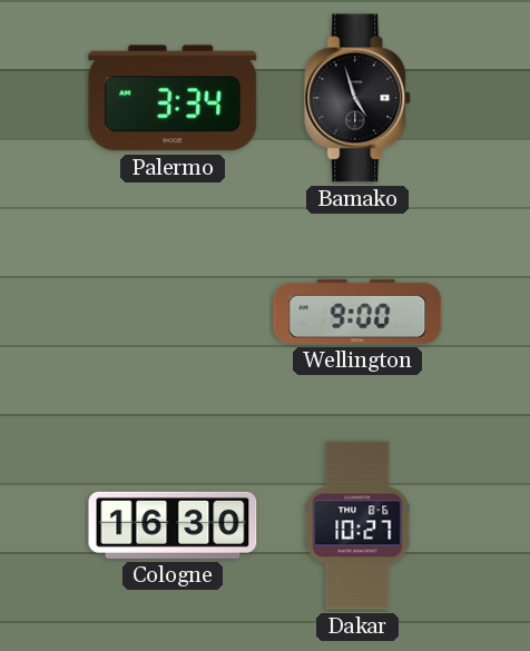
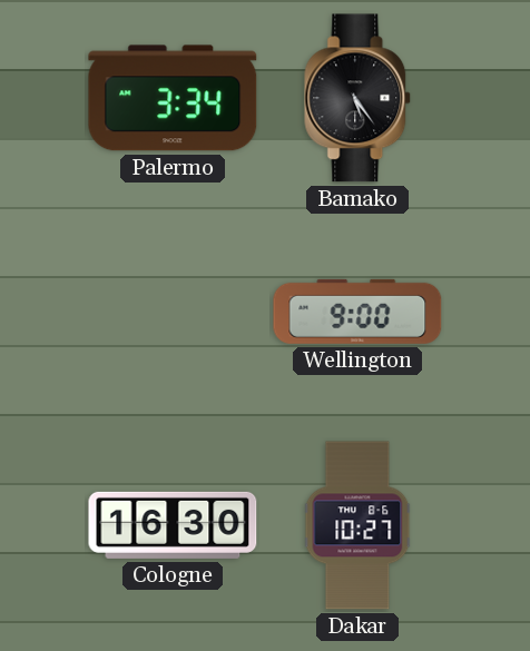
Bamako: 4:57 -> 5:24 (359, 98)
